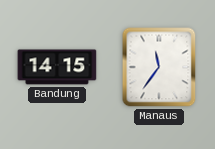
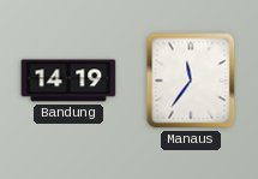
Bandung: 14:15 -> 14:19 (68, 80)
